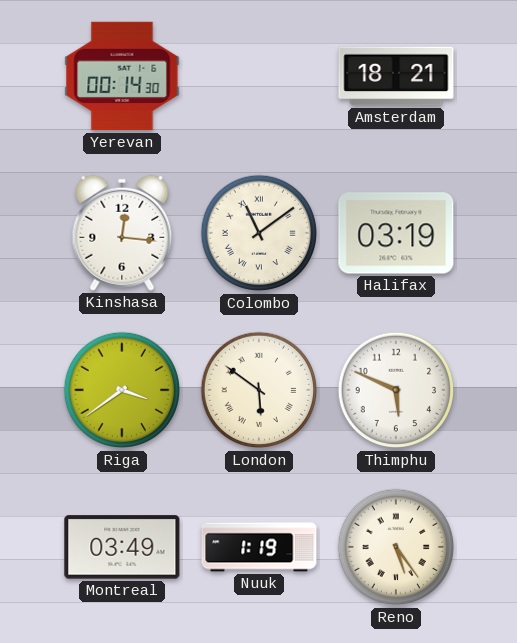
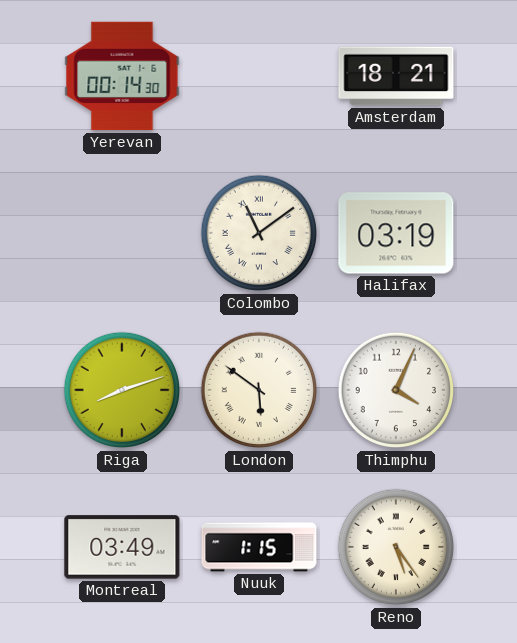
Kinshasa: 12:16 -> none (122, 233)
Riga: 3:39 -> 8:12 (122, 390)
Thimphu: 5:49 -> 4:04 (396, 390)
Nuuk: 1:19 -> 1:15 (259, 547)
